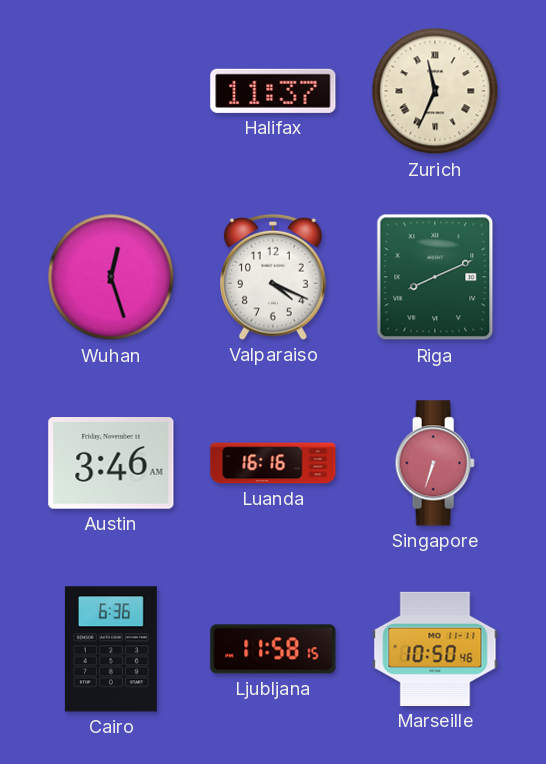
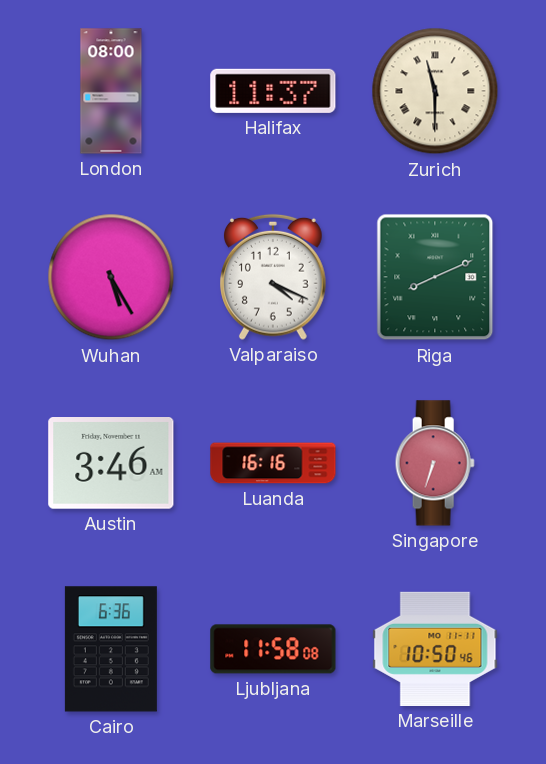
London: none -> 08:00 (111, 91)
Zurich: 11:34 -> 11:30 (435, 91)
Wuhan: 12:27 -> 5:25 (111, 277)
Ljubljana: 11:58:15 -> 11:58:08 (273, 649)
